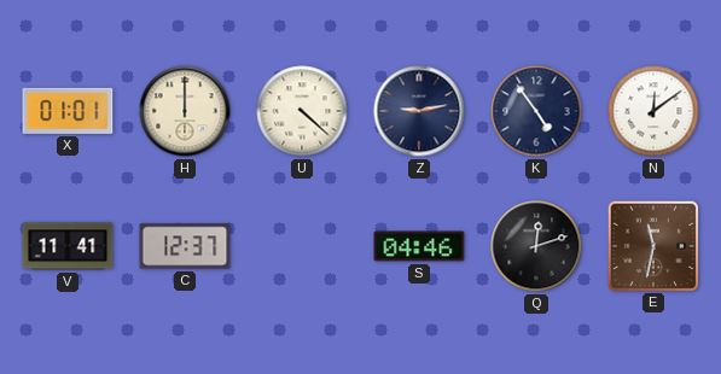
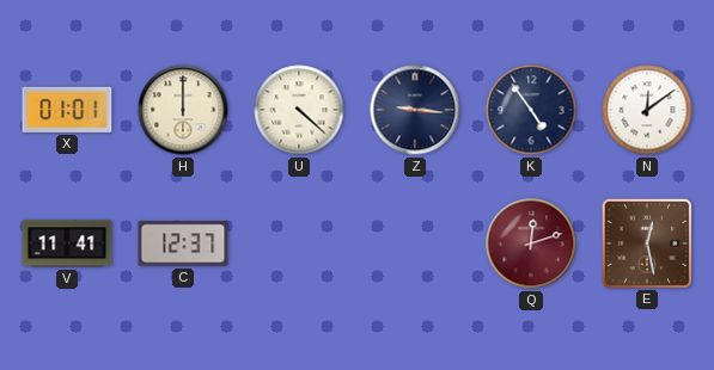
Z: 9:13 -> 9:16 (415, 110)
S: 04:46 -> none (419, 246)
Q dial: black -> burgundy (531, 243)
E: 11:32 -> 12:28 (646, 242)
